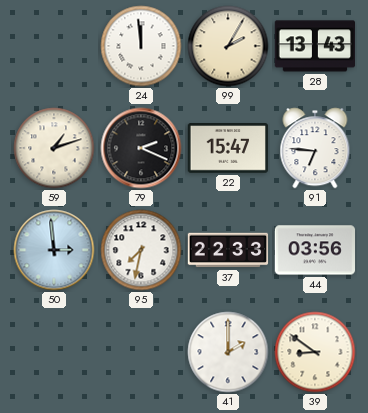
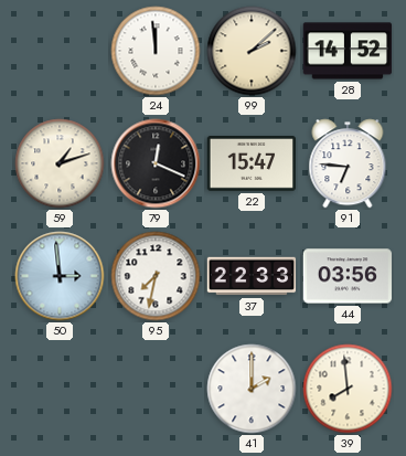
99: 2:05 -> 2:08 (252, 51)
28: 13:43 -> 14:52 (348, 51)
79: 2:19 -> 12:19 (156, 163)
39: 8:51 -> 7:59 (348, 389)
